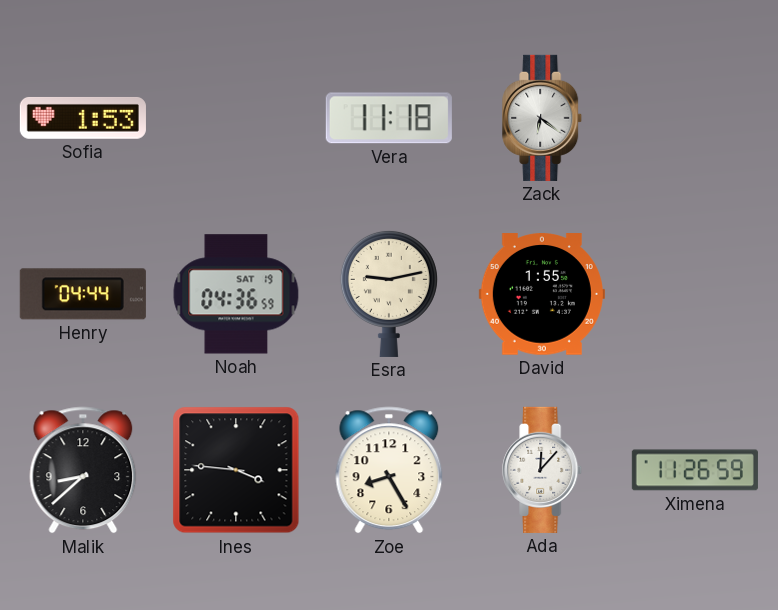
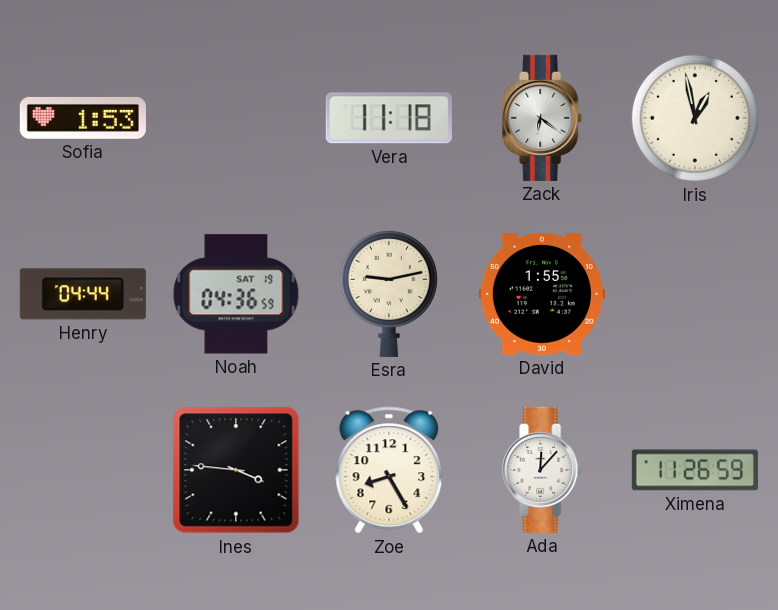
Iris: none -> 12:58 (695, 118)
Malik: 8:38 -> none (83, 470)
